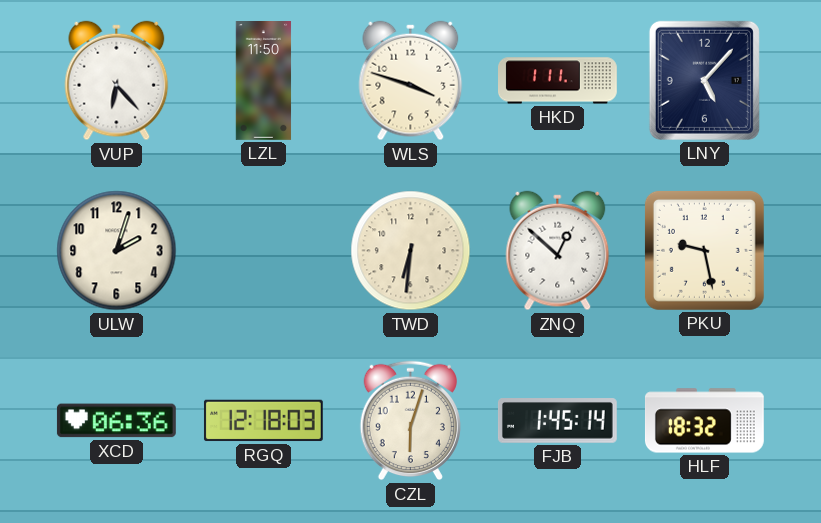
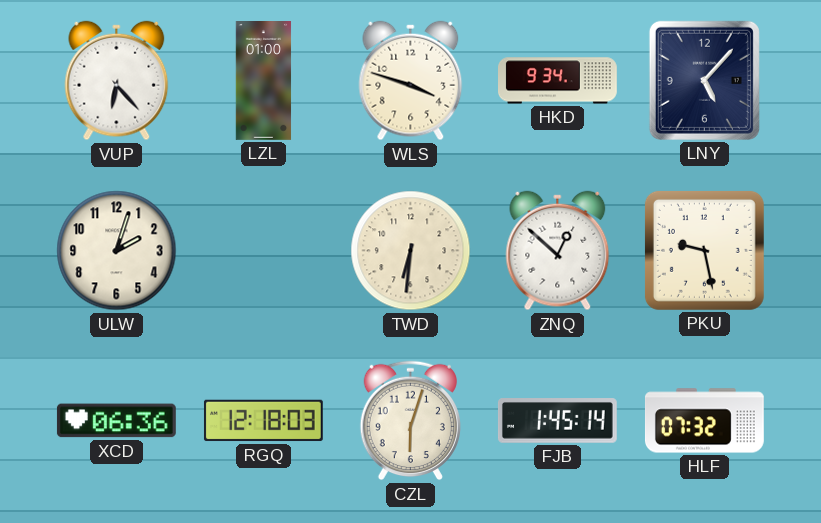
LZL: 11:50 -> 01:00 (264, 81)
HKD: 1:11 -> 9:34 (558, 81)
HLF: 18:32 -> 07:32 (704, 421)
